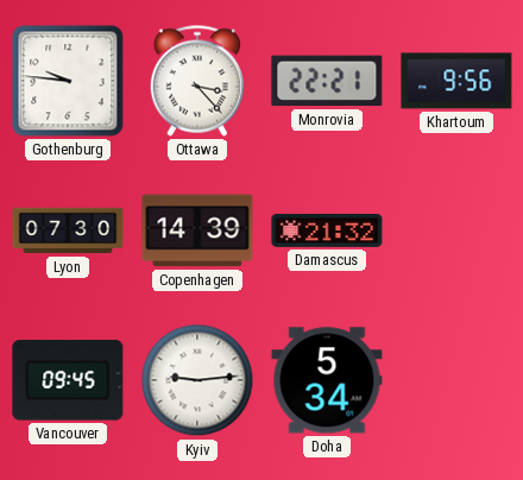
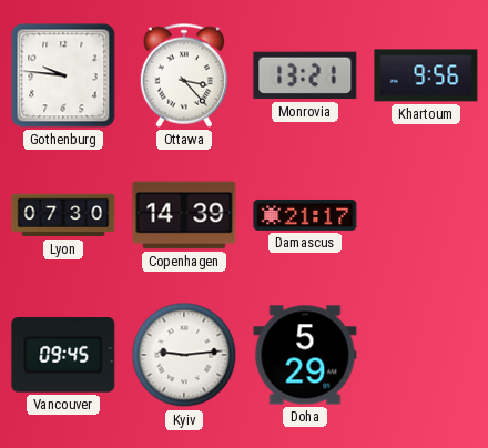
Monrovia: 22:21 -> 13:21 (305, 75)
Damascus: 21:32 -> 21:17 (305, 215)
Doha: 5:34 -> 5:29 (305, 355)
